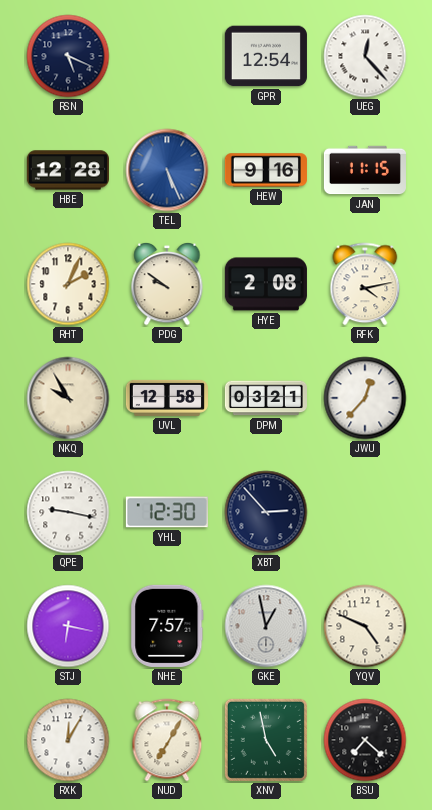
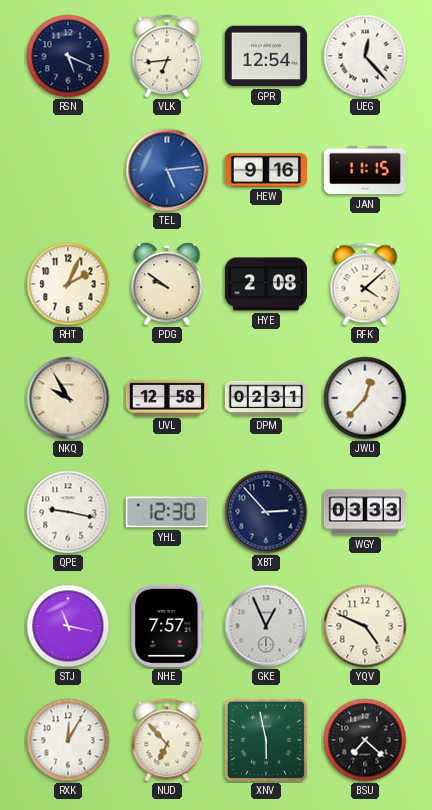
VLK: none -> 6:44 (167, 56)
HBE: 12:28 -> none (68, 170)
TEL: 5:26 -> 5:14 (167, 170)
RFK: 4:13 -> 4:08 (365, 284)
DPM: 03:21 -> 02:31 (266, 398)
WGY: none -> 03:33 (365, 512)
STJ: 6:17 -> 11:17 (68, 626)
GKE: 12:58 -> 12:56 (266, 626)
NUD: 7:05 -> 6:53 (167, 740)
XNV: 4:58 -> 5:58 (266, 740)
